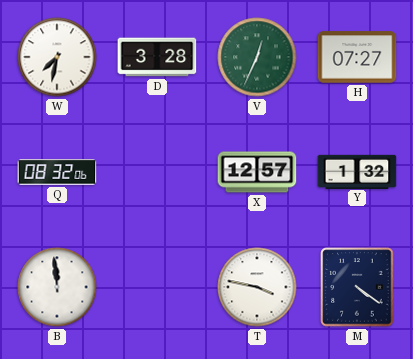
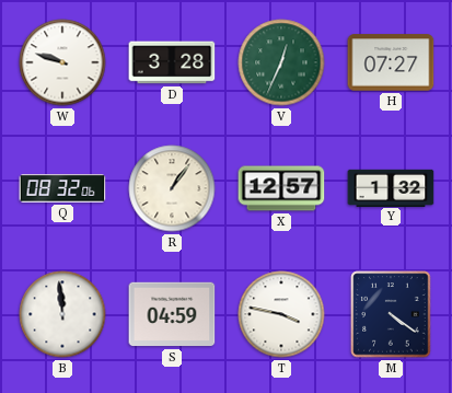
W: 7:32 -> 9:48 (62, 62)
R: none -> 1:06 (172, 188)
S: none -> 04:59 (172, 314)
